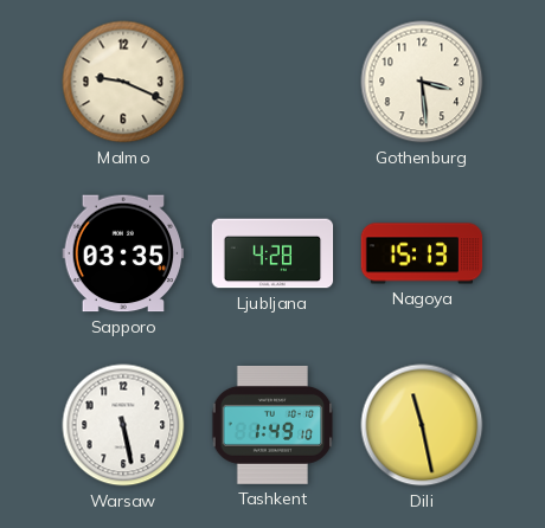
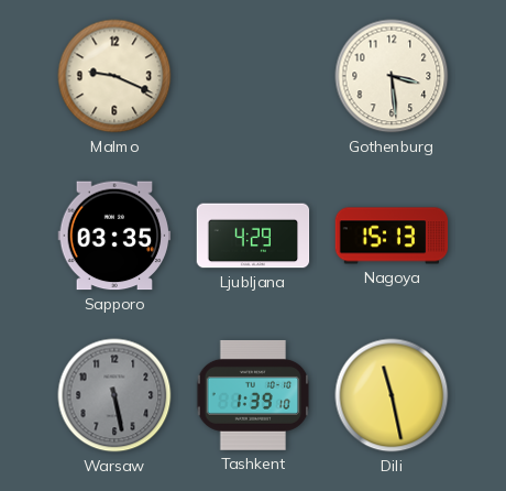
Ljubljana: 4:28 -> 4:29 (253, 236)
Warsaw dial: white -> grey (114, 395)
Tashkent: 1:49 -> 1:39 (253, 395)
